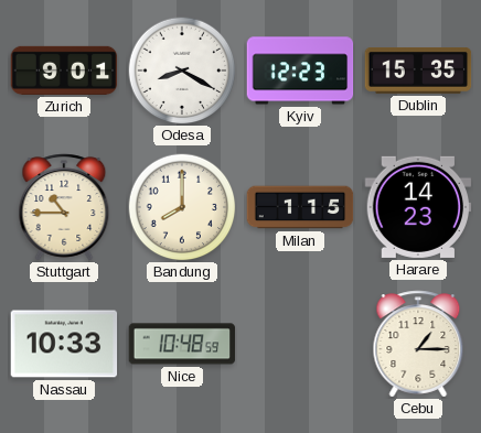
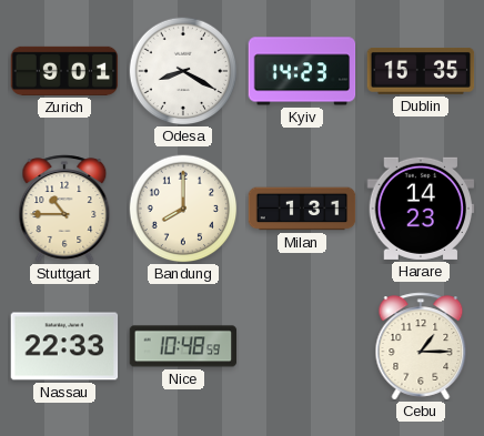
Kyiv: 12:23 -> 14:23 (302, 71)
Milan: 1:15 -> 1:31 (302, 209)
Nassau: 10:33 -> 22:33 (64, 346)
